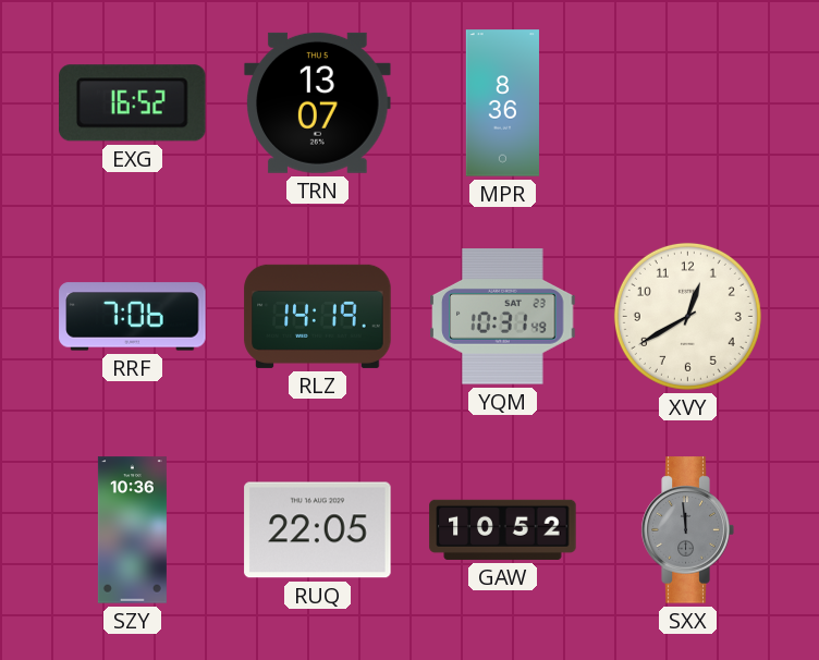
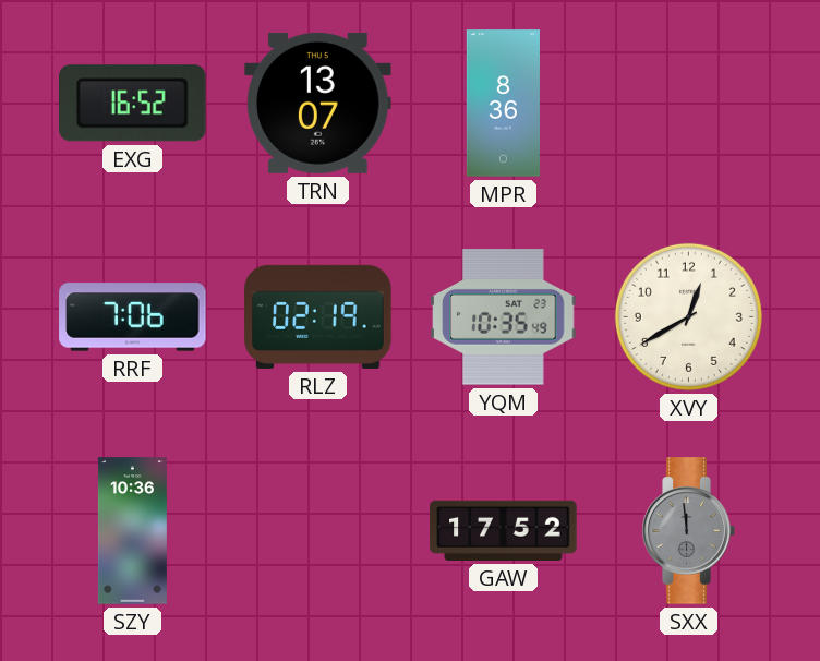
RLZ: 14:19 -> 02:19 (318, 316)
YQM: 10:31 -> 10:35 (504, 317)
RUQ: 22:05 -> none (318, 530)
GAW: 10:52 -> 17:52 (504, 530)
